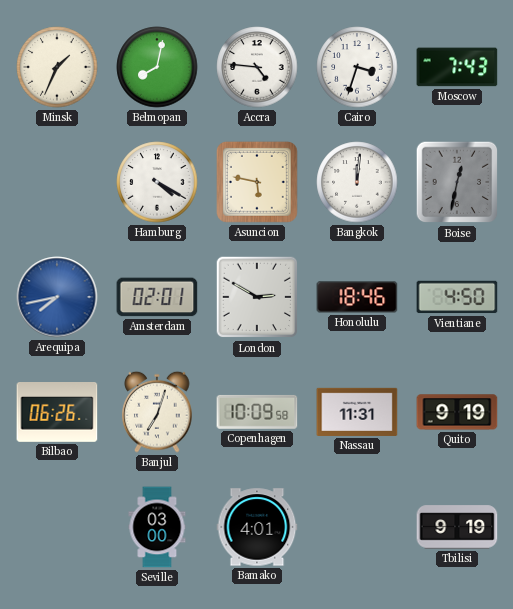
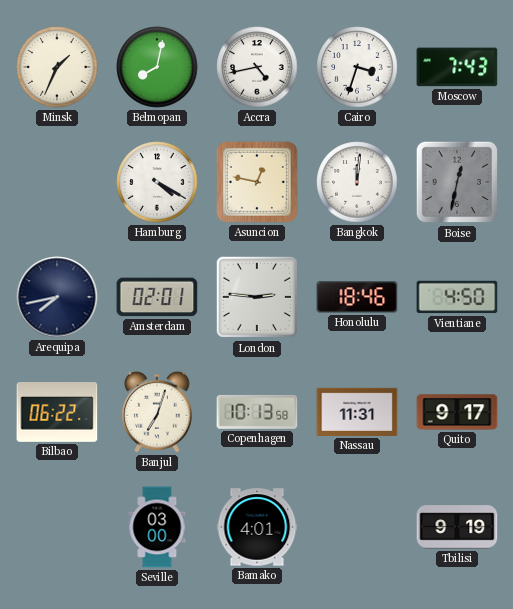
Accra: 4:46 -> 4:43 (257, 67)
Asuncion: 5:47 -> 12:47 (257, 182)
Arequipa dial: blue -> navy (57, 297)
London: 2:50 -> 2:46 (257, 297)
Bilbao: 06:26 -> 06:22 (57, 413)
Copenhagen: 10:09 -> 10:13 (257, 412)
Quito: 9:19 -> 9:17 (457, 412)
